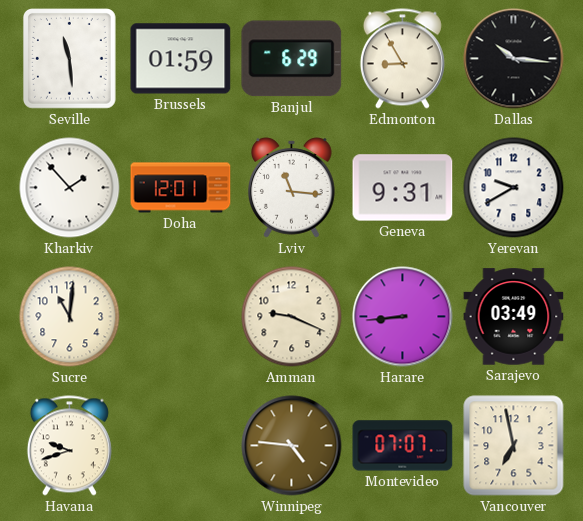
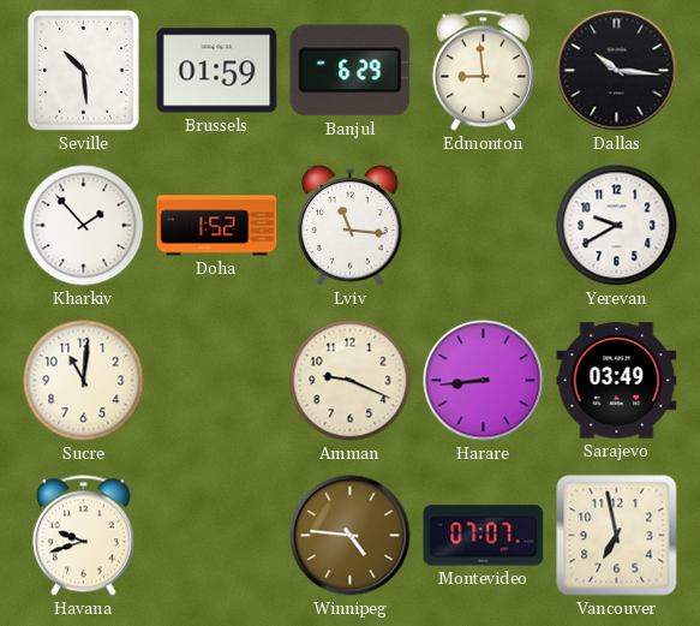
Seville: 11:29 -> 10:29 (83, 71)
Edmonton: 8:55 -> 8:59 (483, 71)
Doha: 12:01 -> 1:52 (217, 226)
Geneva: 9:31 -> none (403, 188)
